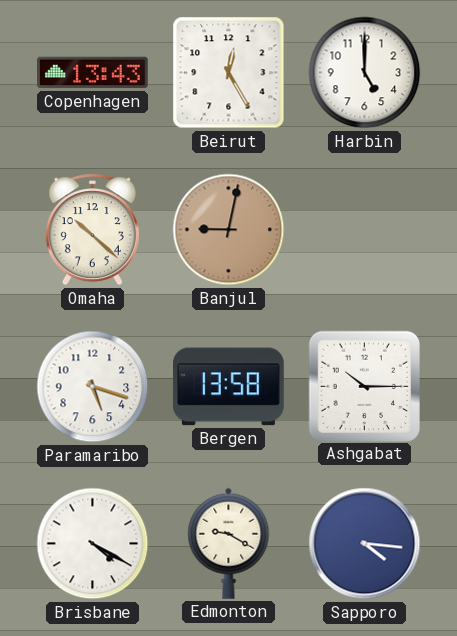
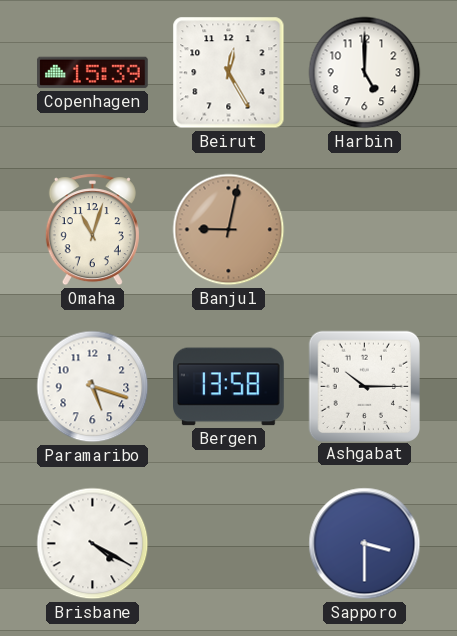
Copenhagen: 13:43 -> 15:39 (93, 73)
Omaha: 10:22 -> 11:03 (92, 230)
Edmonton: 9:20 -> none (229, 543)
Sapporo: 4:16 -> 3:30 (365, 544)
